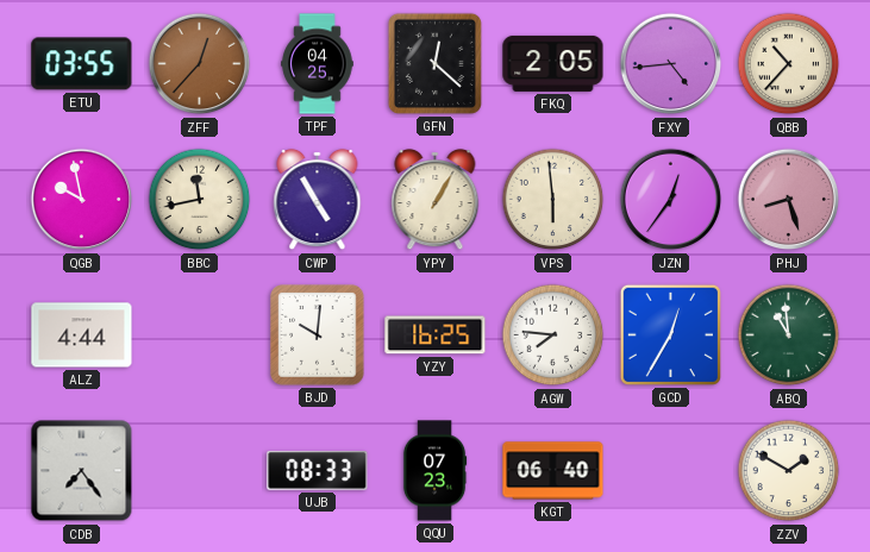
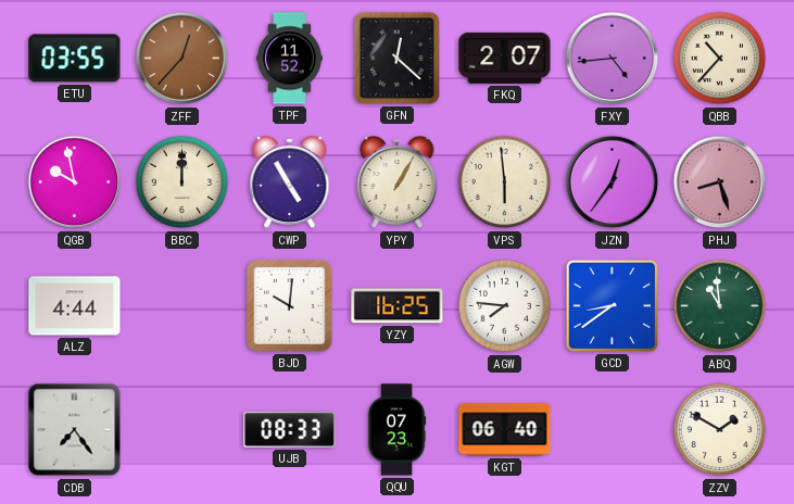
TPF: 04:25 -> 11:52 (290, 59)
FKQ: 2:05 -> 2:07 (505, 58)
BBC: 11:43 -> 12:00 (182, 182)
GCD: 12:35 -> 8:39 (612, 305)
